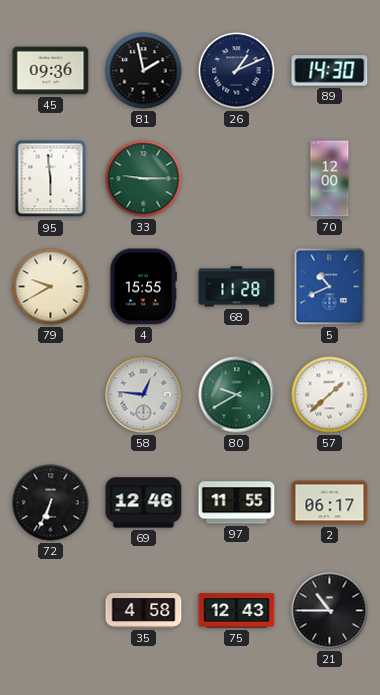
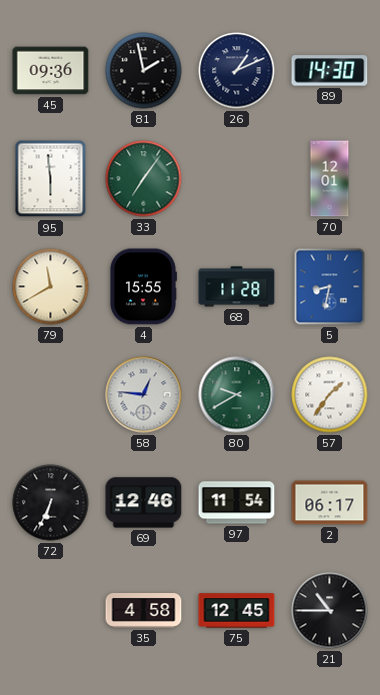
33: 9:15 -> 7:06 (144, 179)
70: 12:00 -> 12:01 (330, 179)
79: 9:40 -> 11:40 (51, 287)
5: 10:41 -> 8:32 (330, 287)
57: 1:38 -> 1:36 (330, 395)
97: 11:55 -> 11:54 (237, 503)
75: 12:43 -> 12:45 (237, 611)
